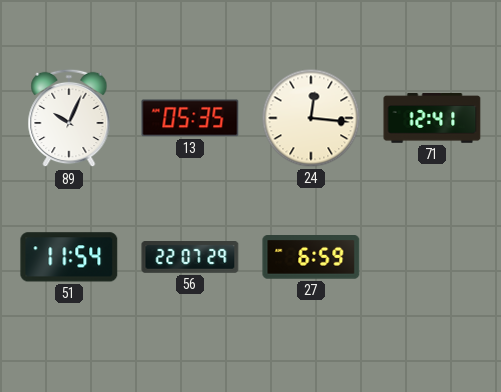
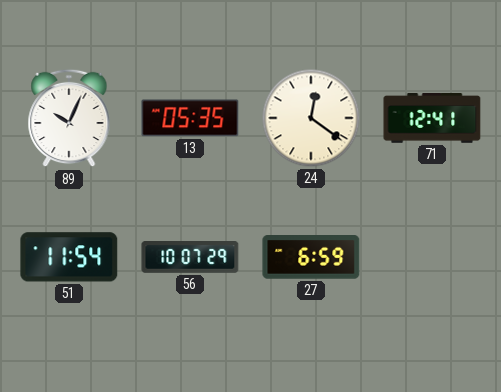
24: 12:16 -> 12:21 (311, 118)
56: 22:07 -> 10:07 (190, 258)
